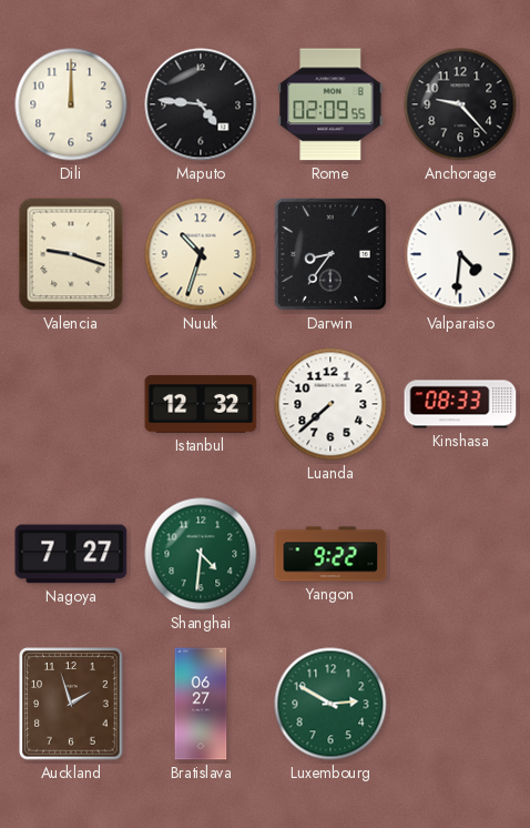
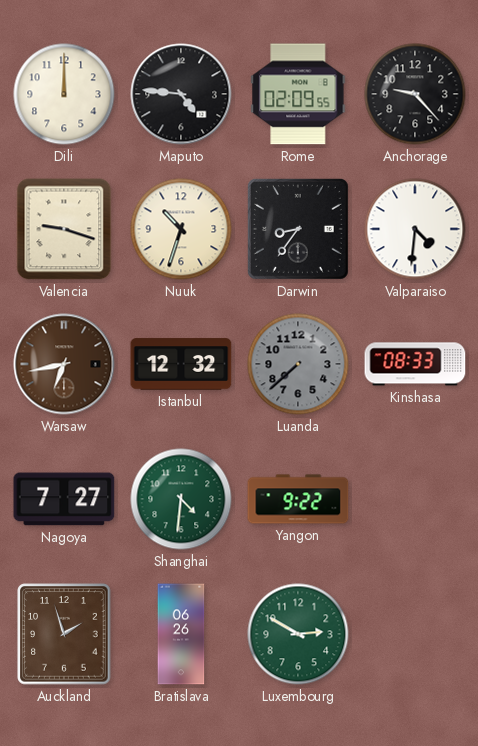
Warsaw: none -> 6:43 (64, 364)
Luanda dial: white -> grey (298, 364)
Bratislava: 06:27 -> 06:26 (181, 634)
